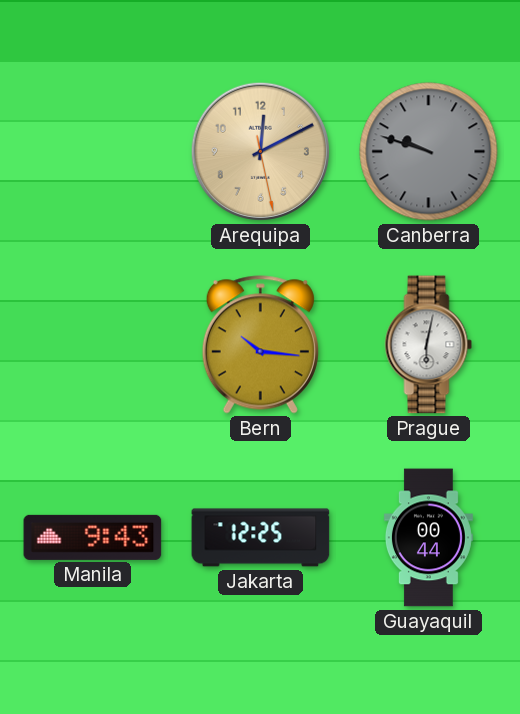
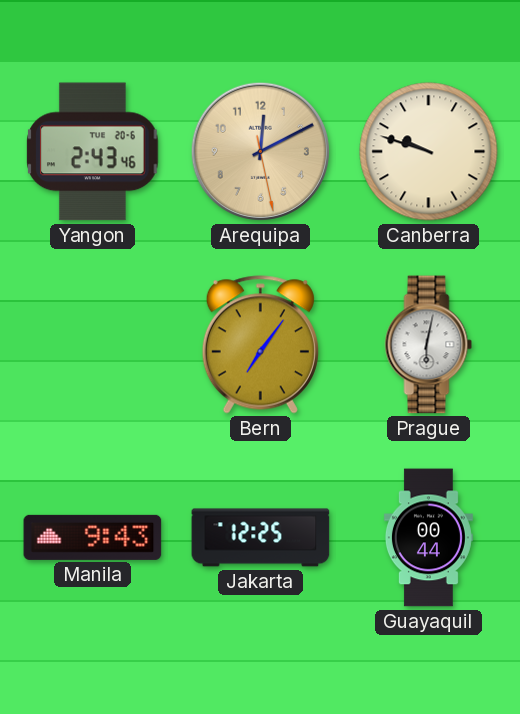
Yangon: none -> 2:43 (93, 152)
Canberra dial: grey -> cream (429, 152)
Bern: 10:16 -> 7:06 (260, 345)
